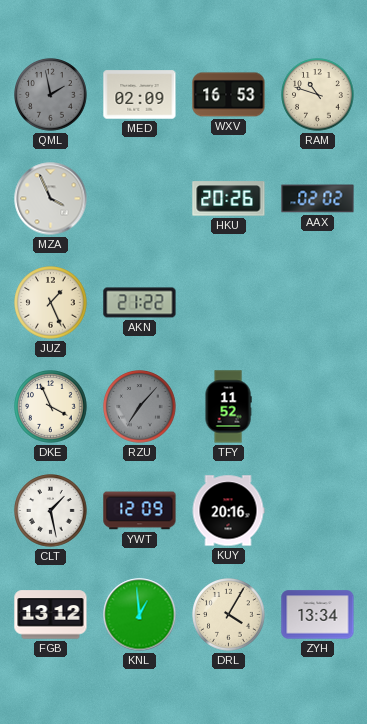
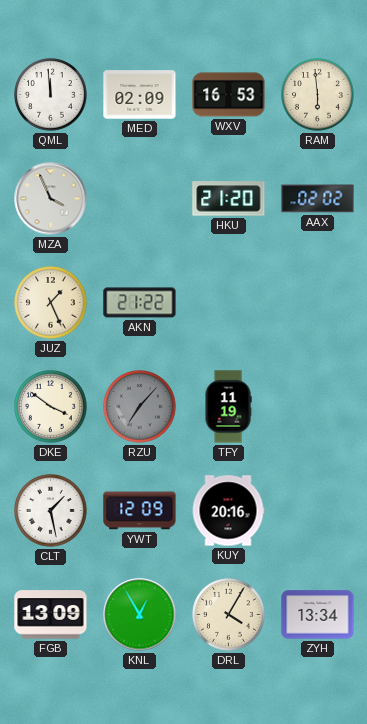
QML: 1:58 -> 11:59 (51, 95)
QML dial: grey -> white (51, 95)
RAM: 10:48 -> 5:59 (318, 95)
HKU: 20:26 -> 21:20 (229, 199)
DKE: 3:56 -> 3:51 (51, 407)
TFY: 11:52 -> 11:19 (228, 407)
FGB: 13:12 -> 13:09 (51, 615)
KNL: 12:59 -> 12:55 (140, 615)
